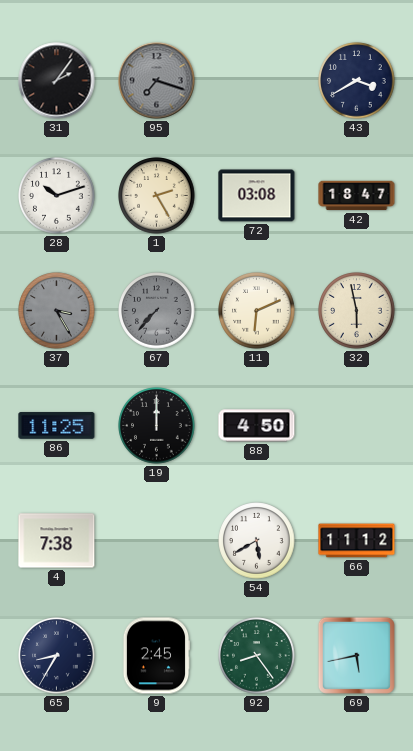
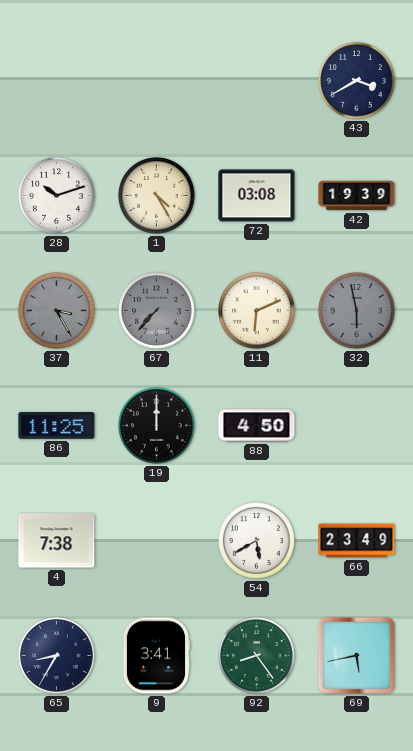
31: 2:06 -> none (57, 81)
95: 7:18 -> none (157, 81)
1: 2:25 -> 4:25 (157, 196)
42: 18:47 -> 19:39 (357, 196)
32 dial: cream -> grey (357, 311)
66: 11:12 -> 23:49 (357, 541)
9: 2:45 -> 3:41 (156, 656)
